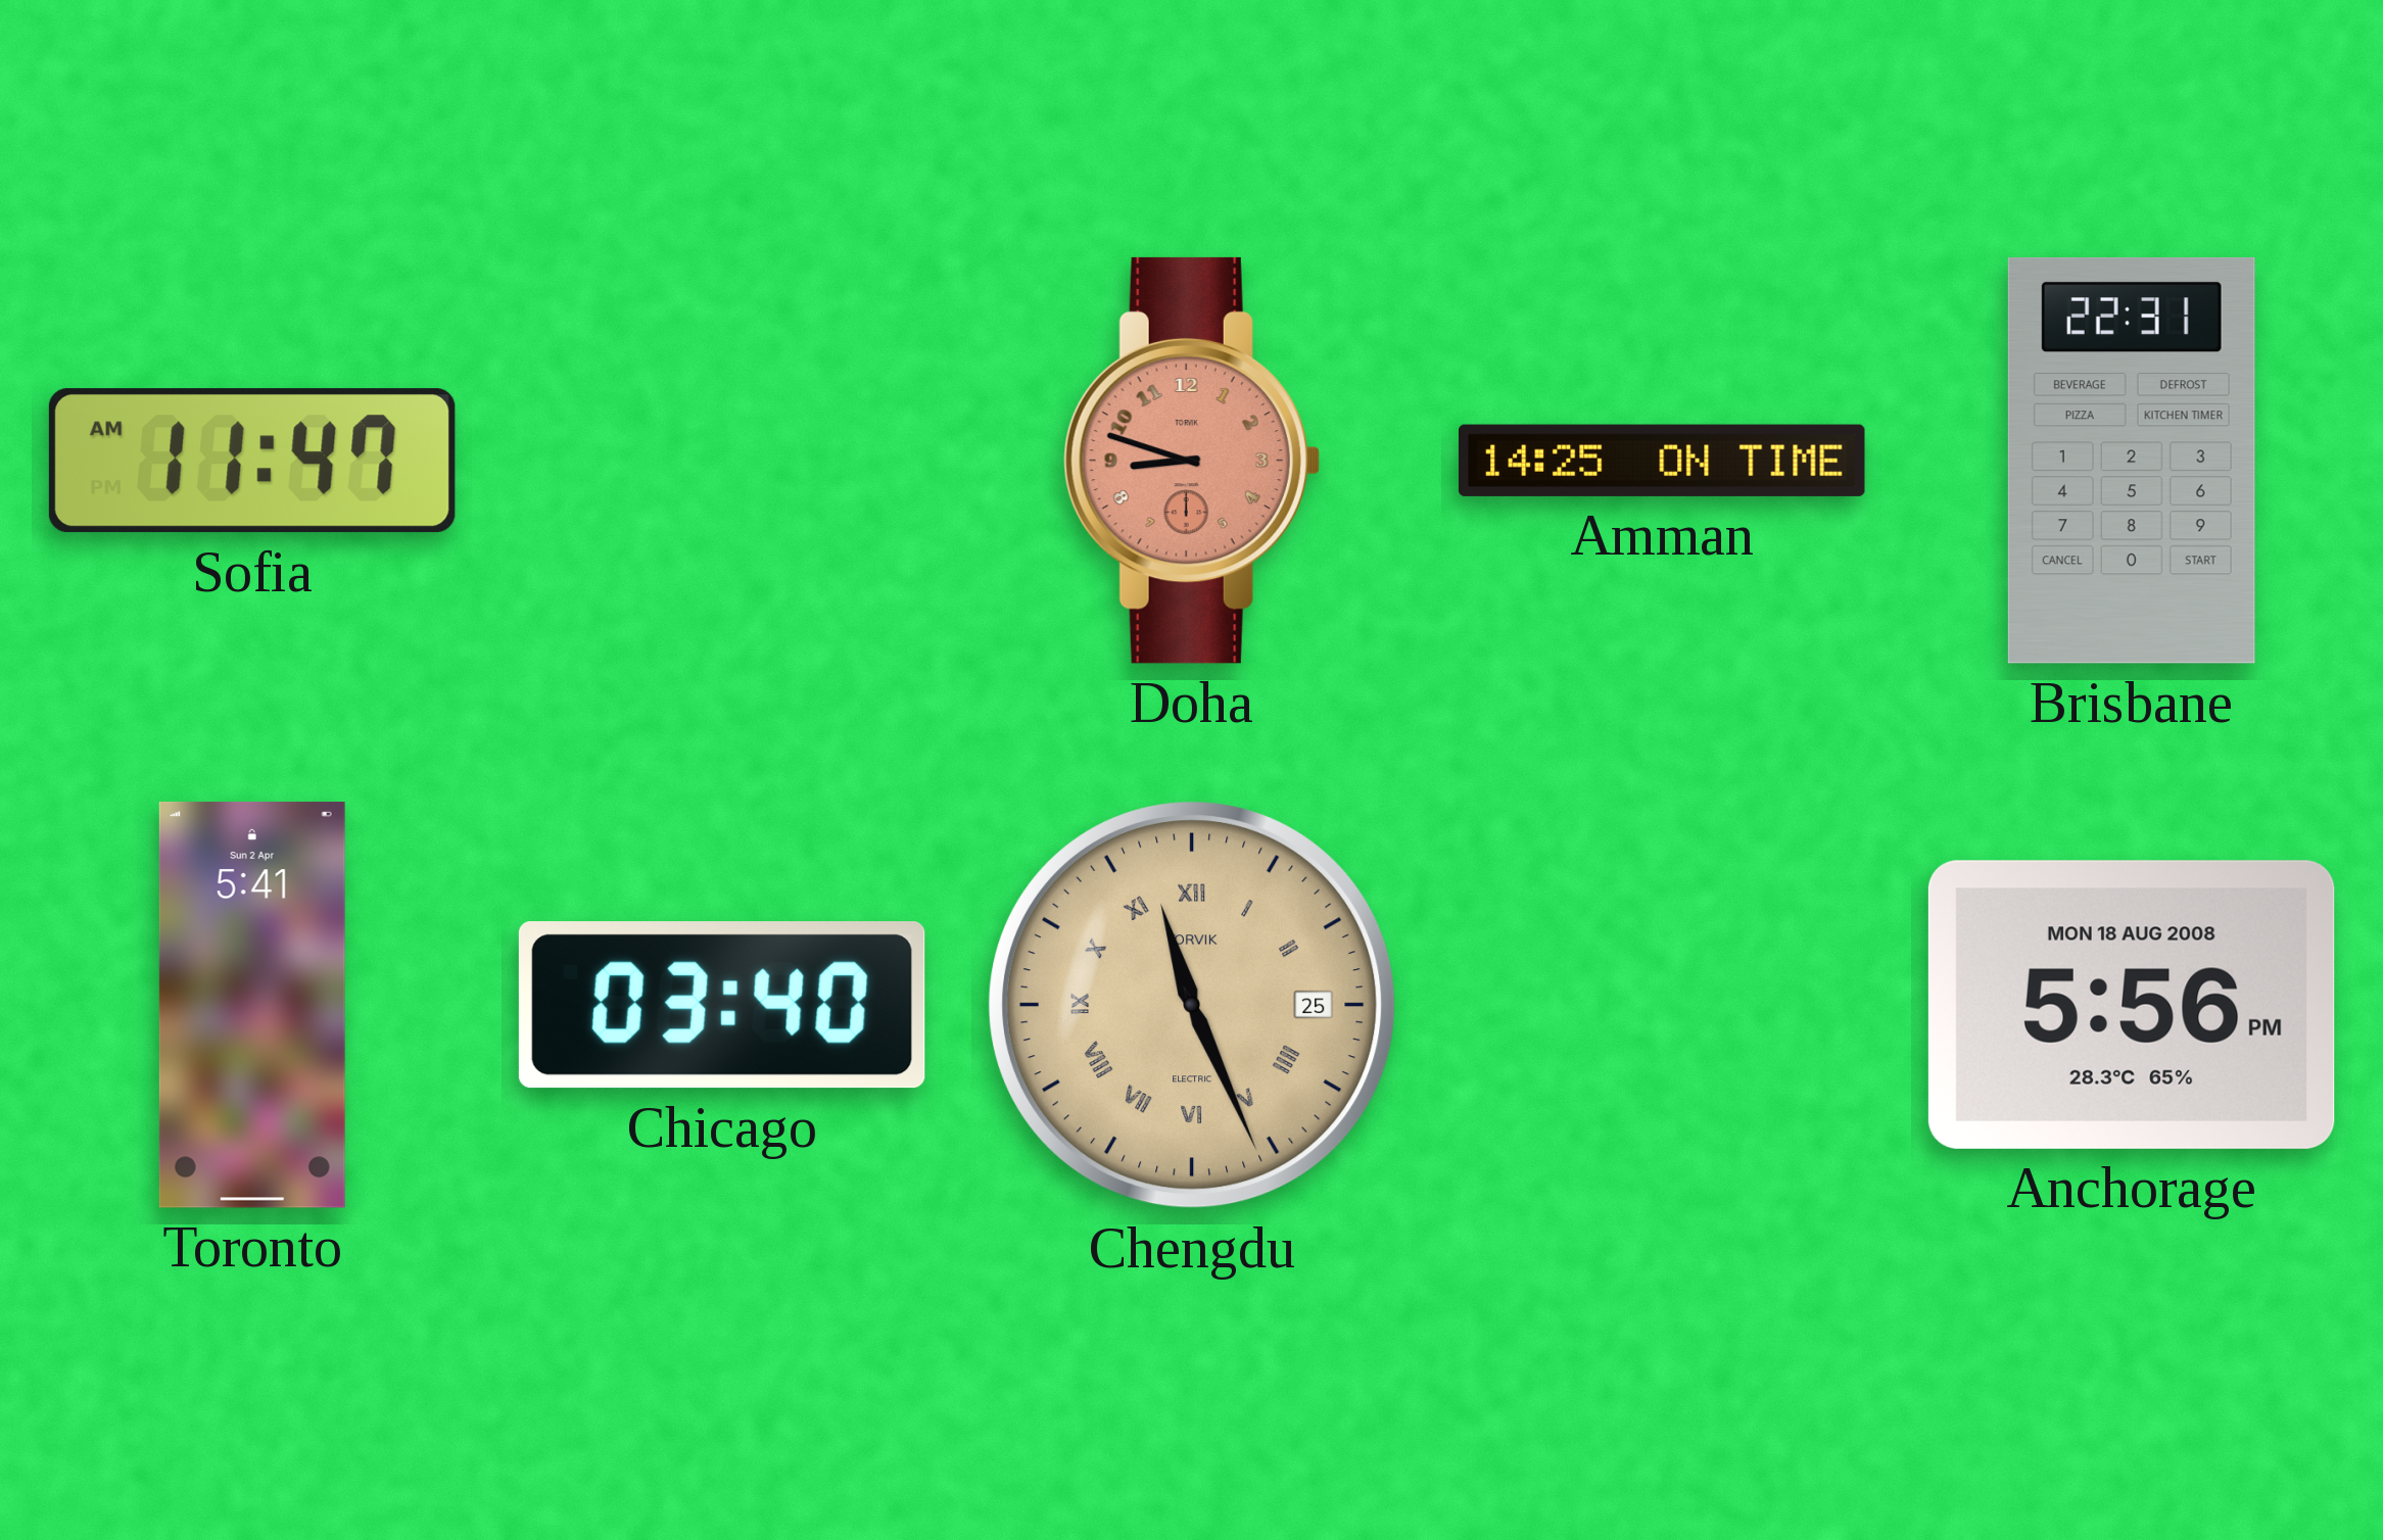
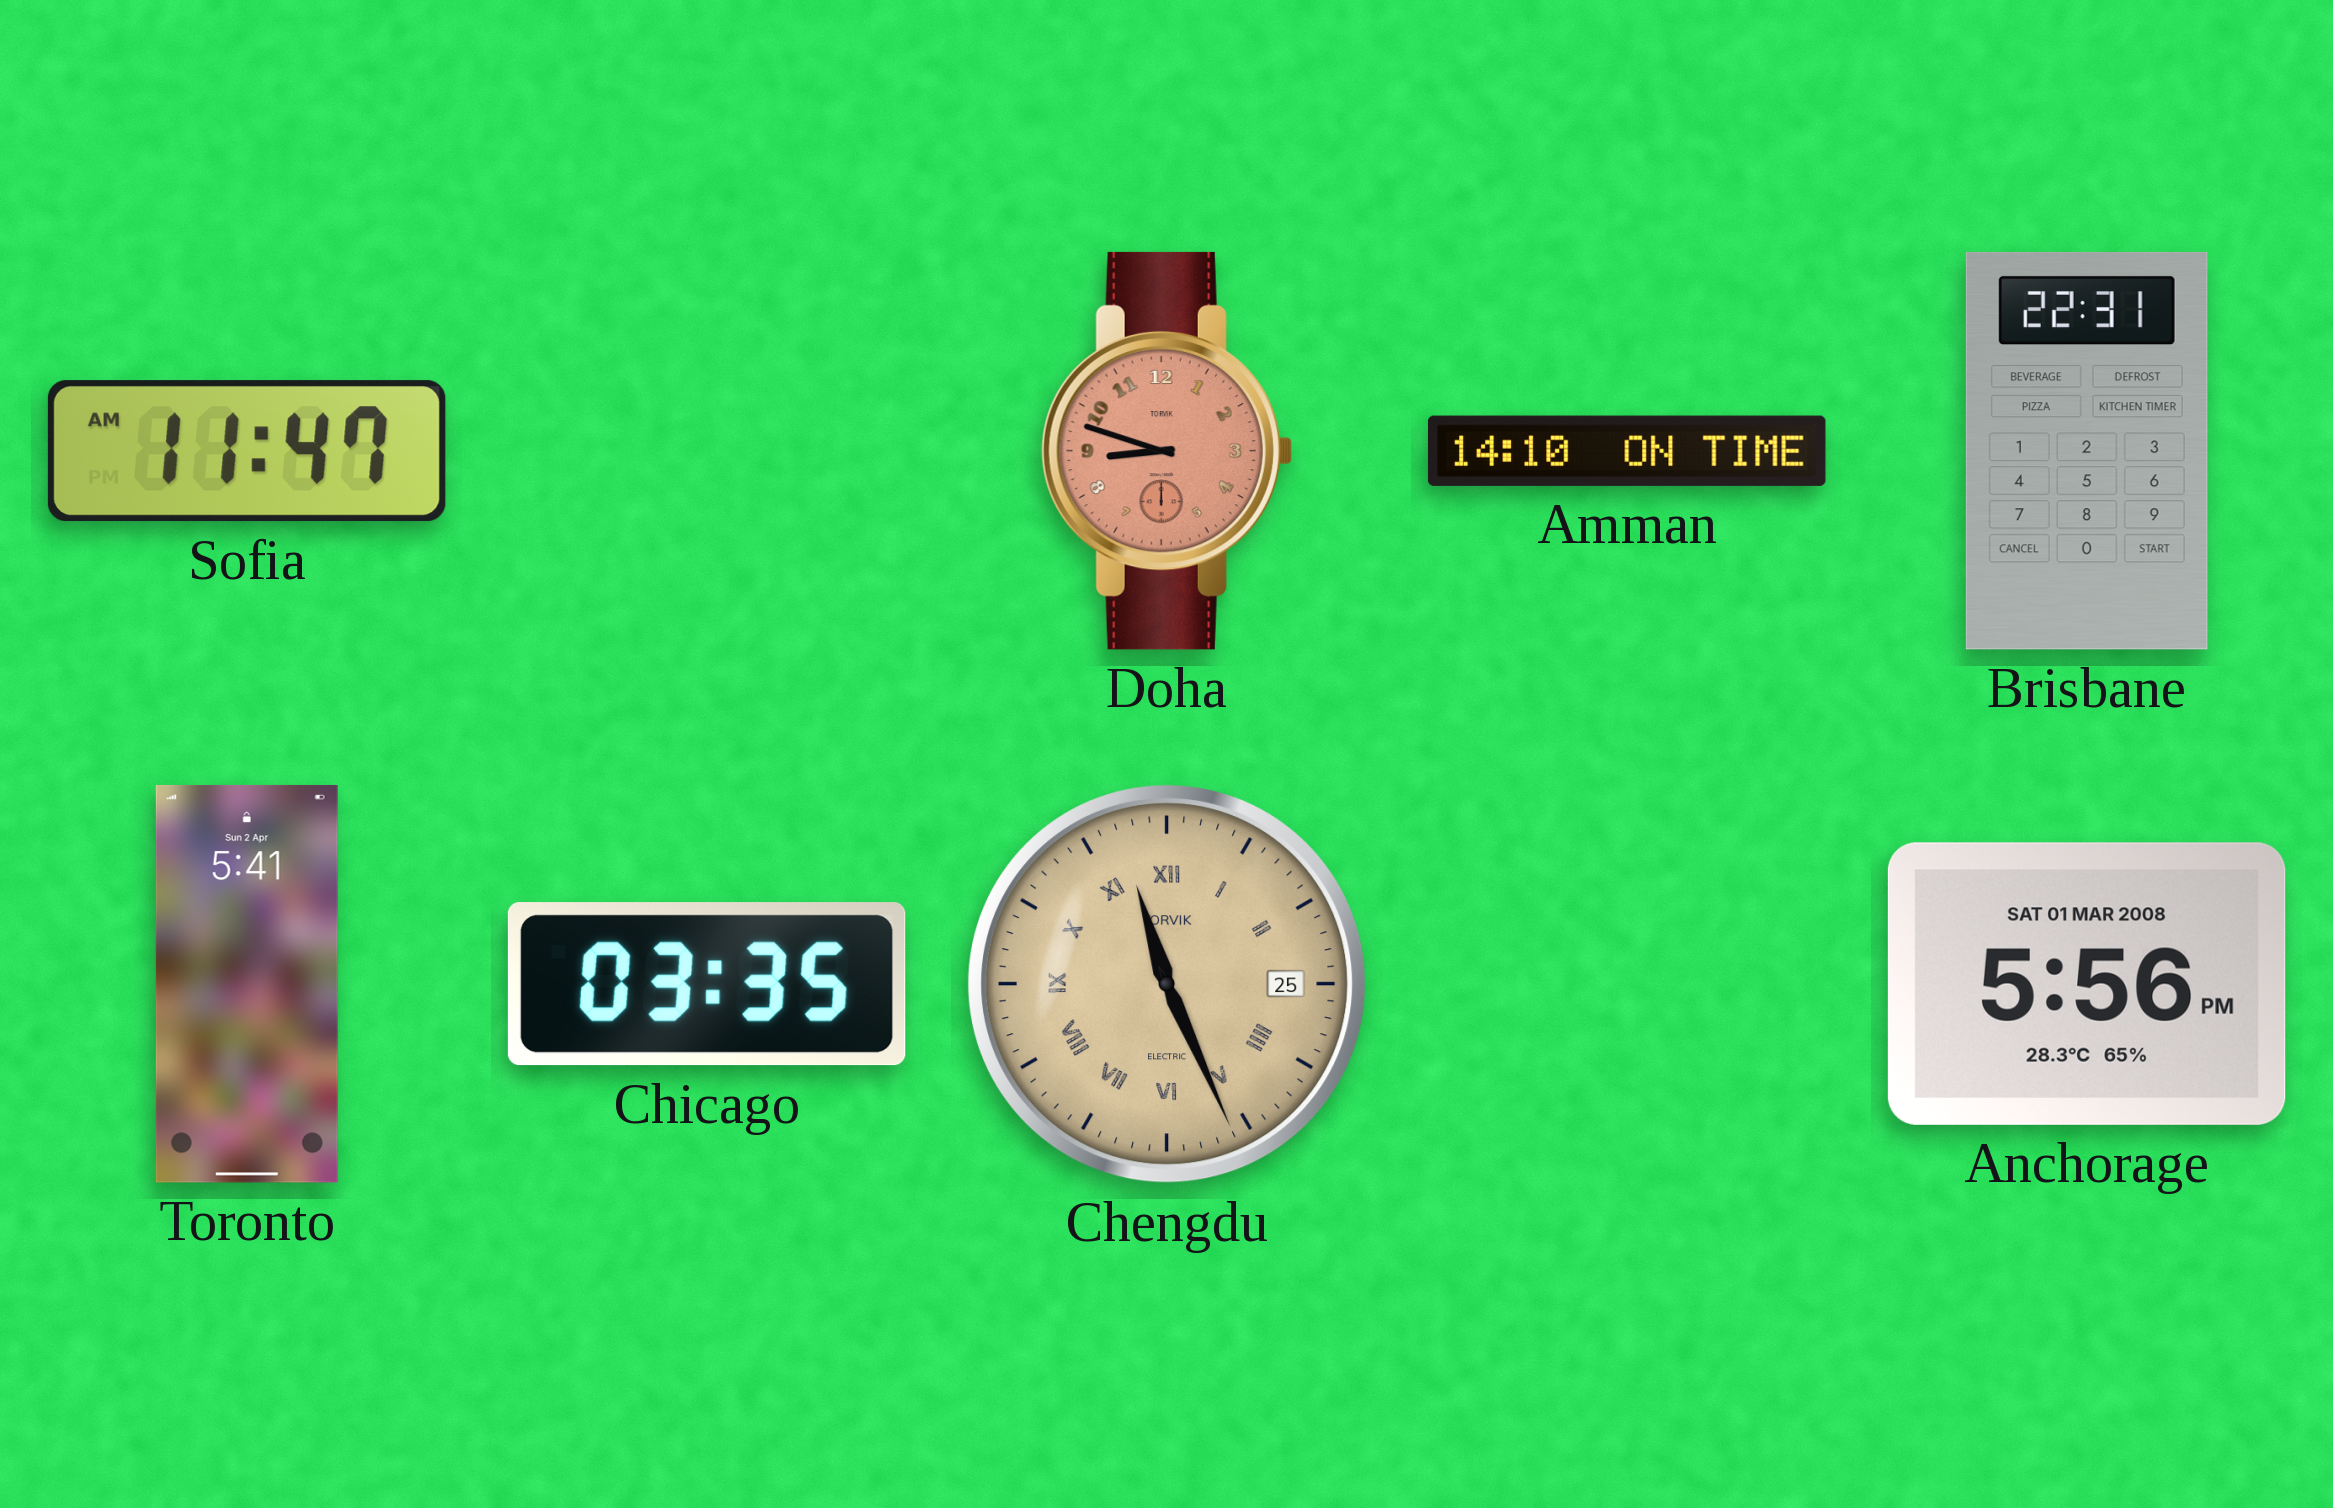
Amman: 14:25 -> 14:10 (1627, 451)
Chicago: 03:40 -> 03:35 (707, 984)
Anchorage date: MON 18 AUG 2008 -> SAT 01 MAR 2008 (2087, 984)
